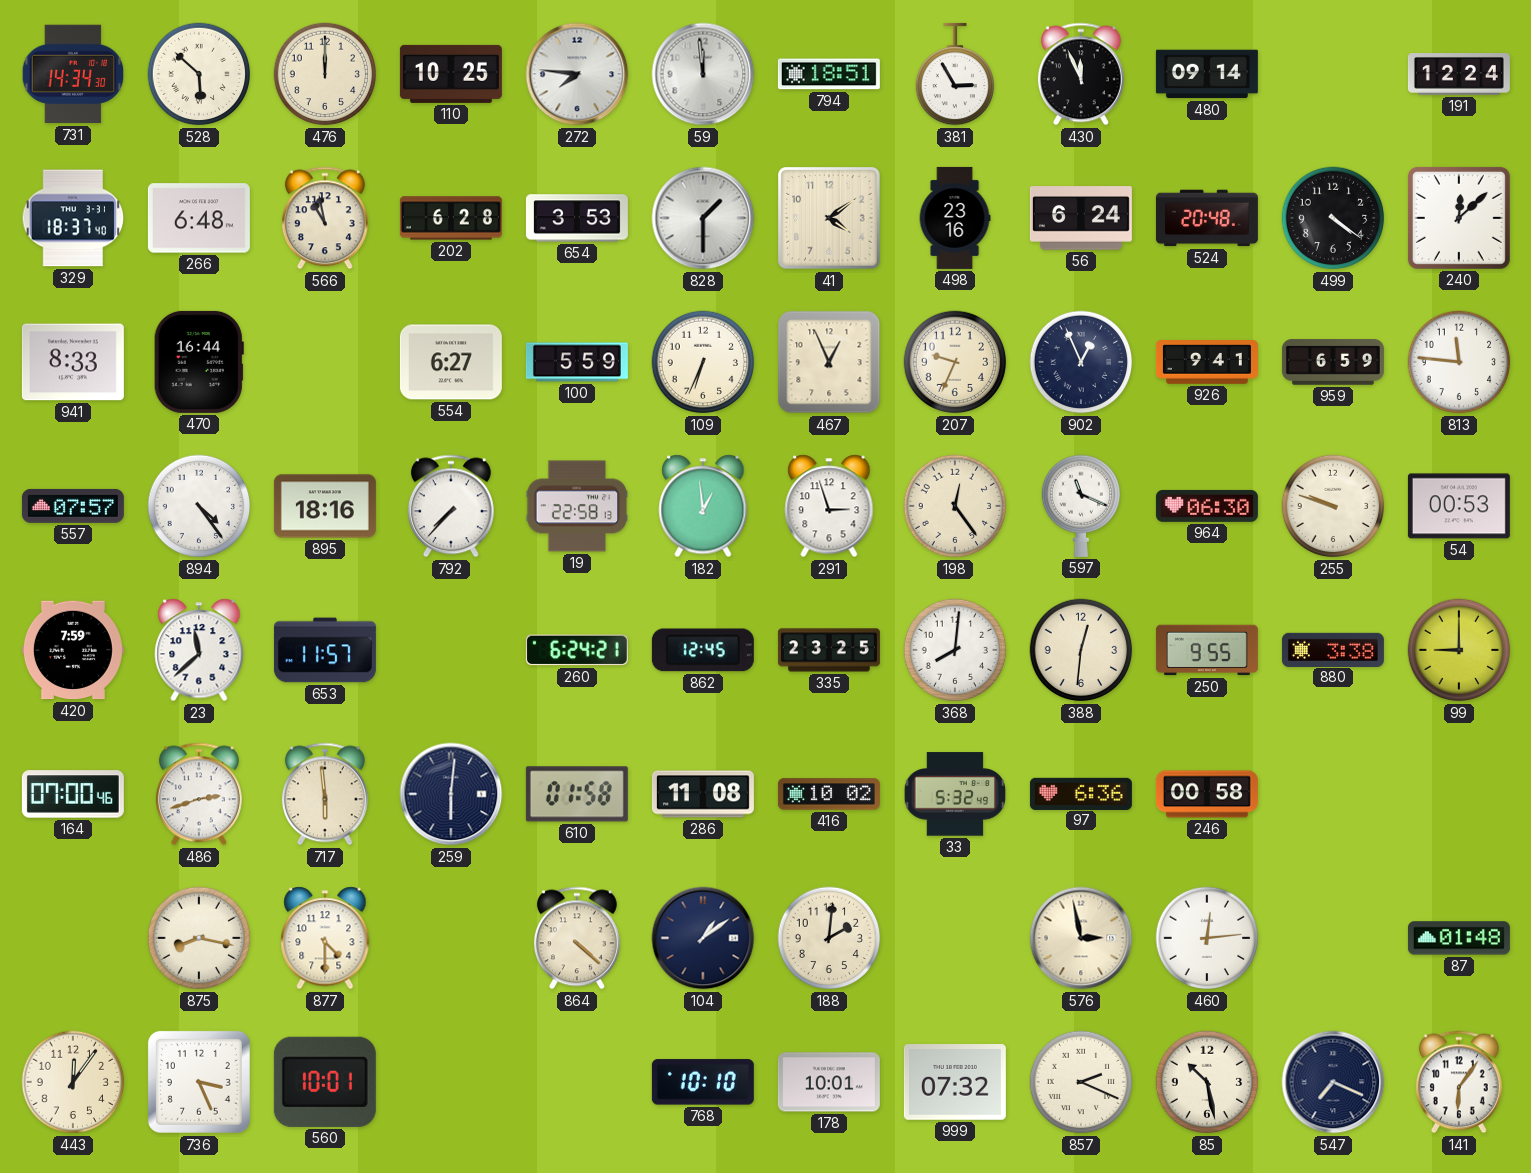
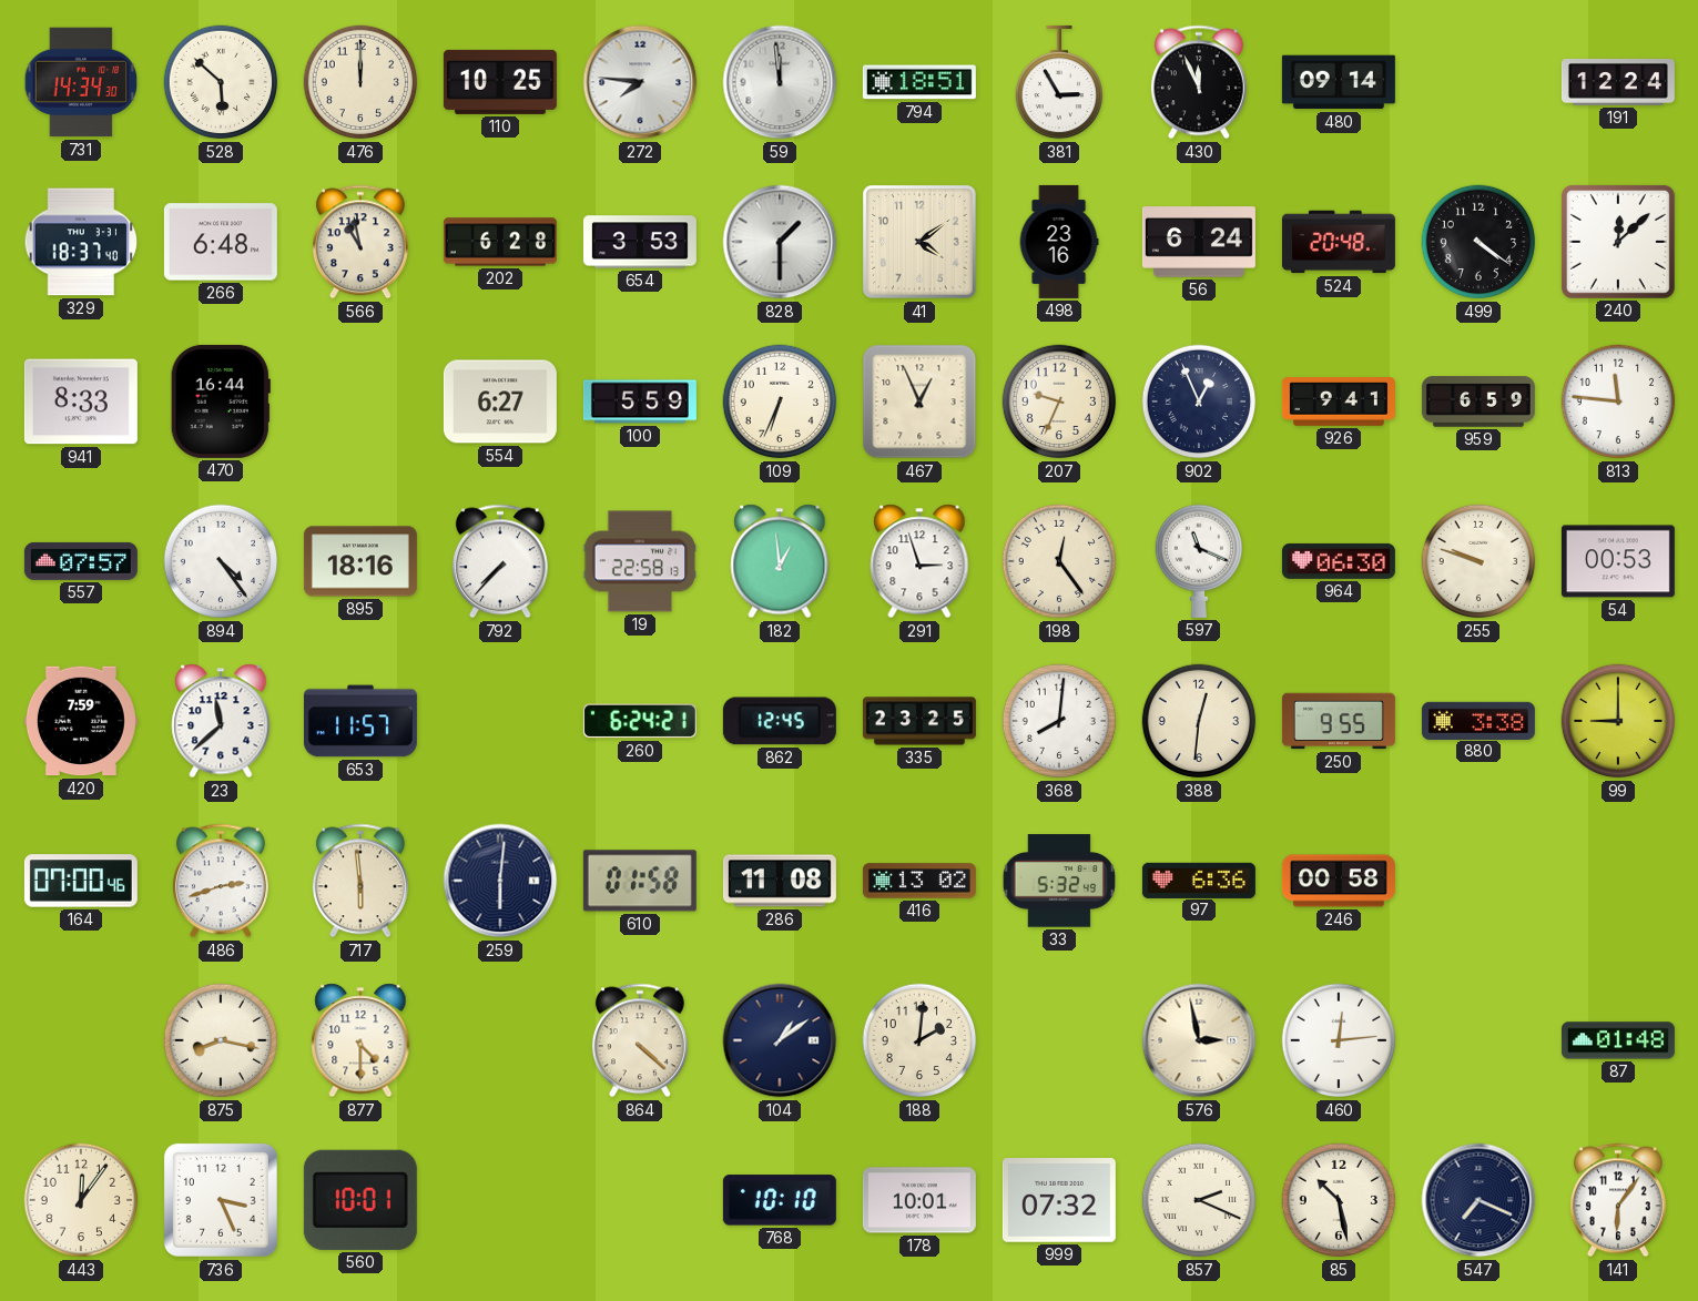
416: 10:02 -> 13:02 (919, 881)
